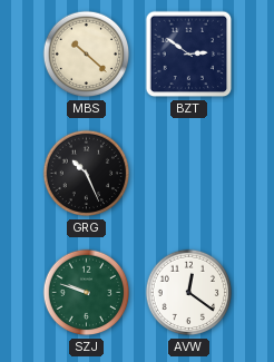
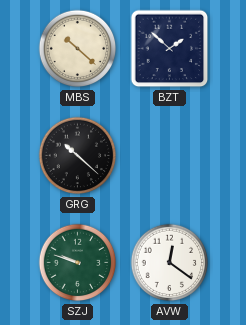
BZT: 2:51 -> 1:52 (170, 49)
GRG: 10:26 -> 10:22 (78, 156)
